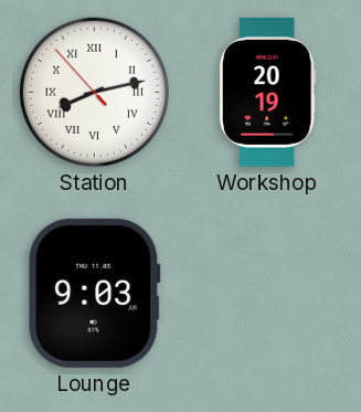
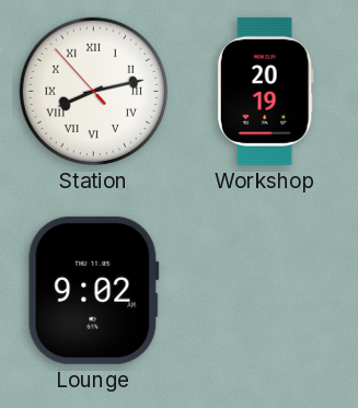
Lounge: 9:03 -> 9:02 (93, 290)
